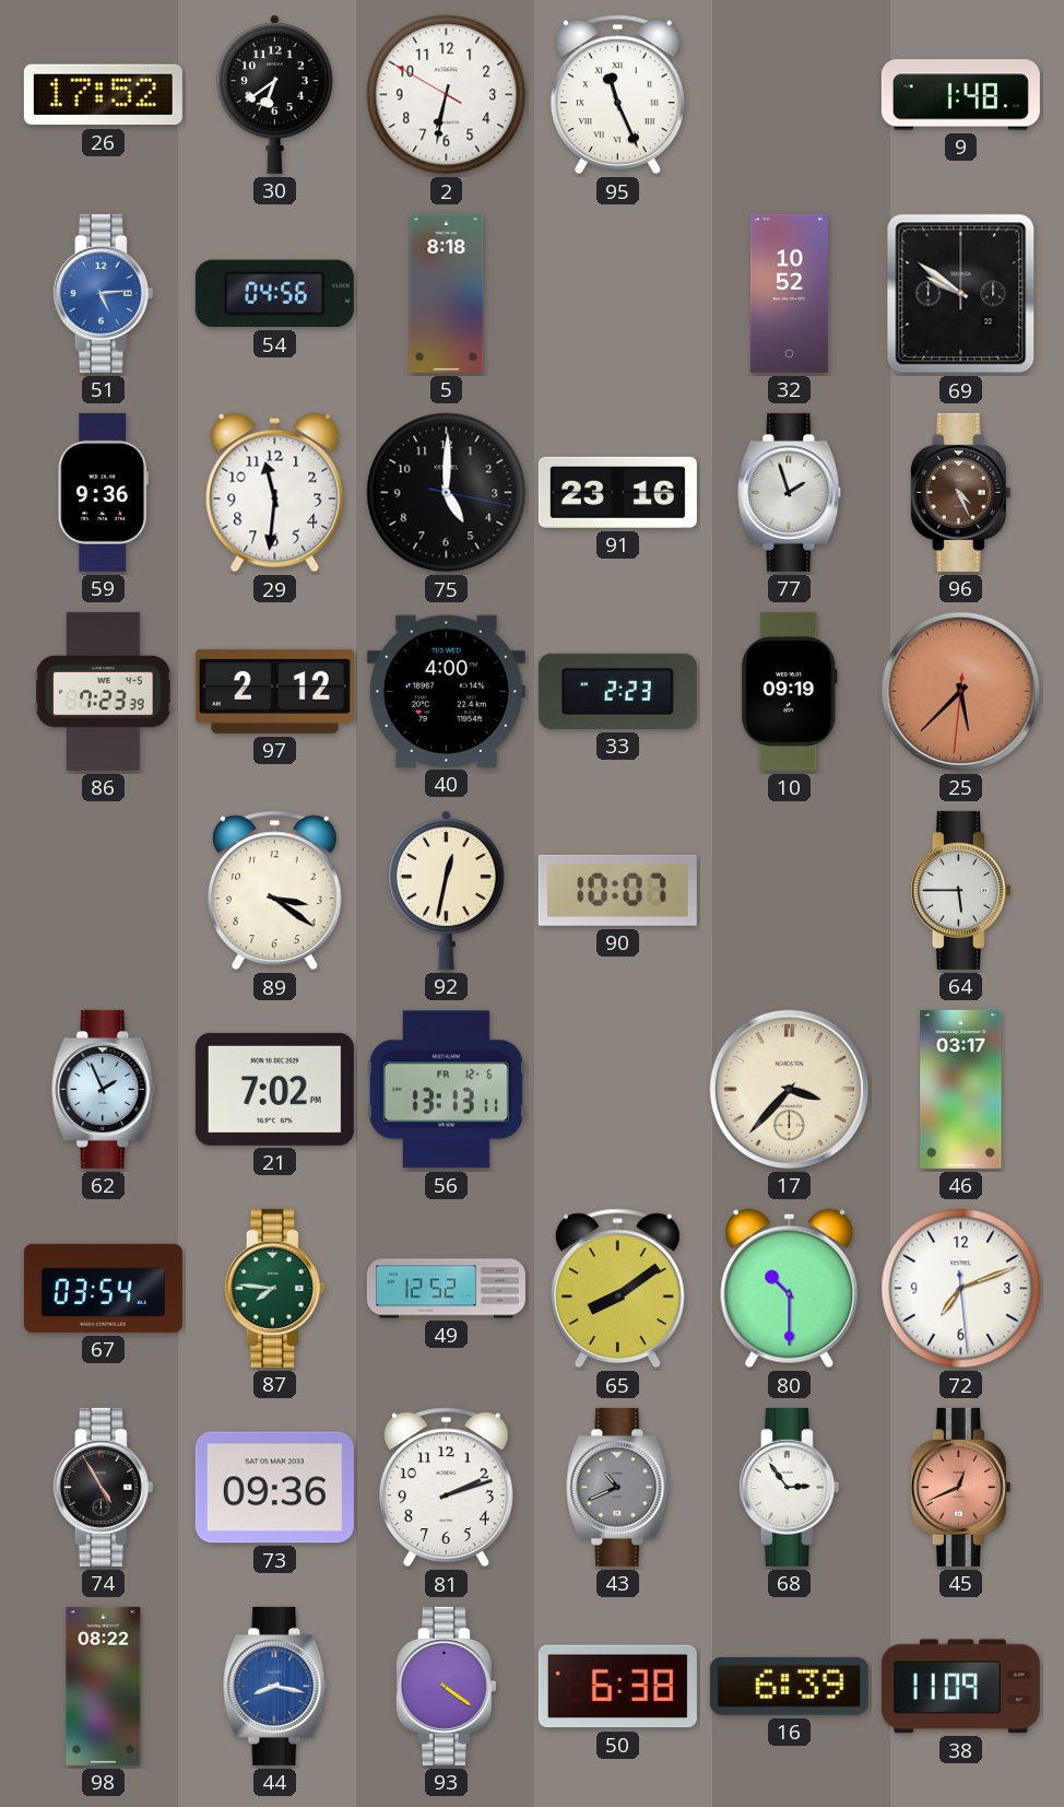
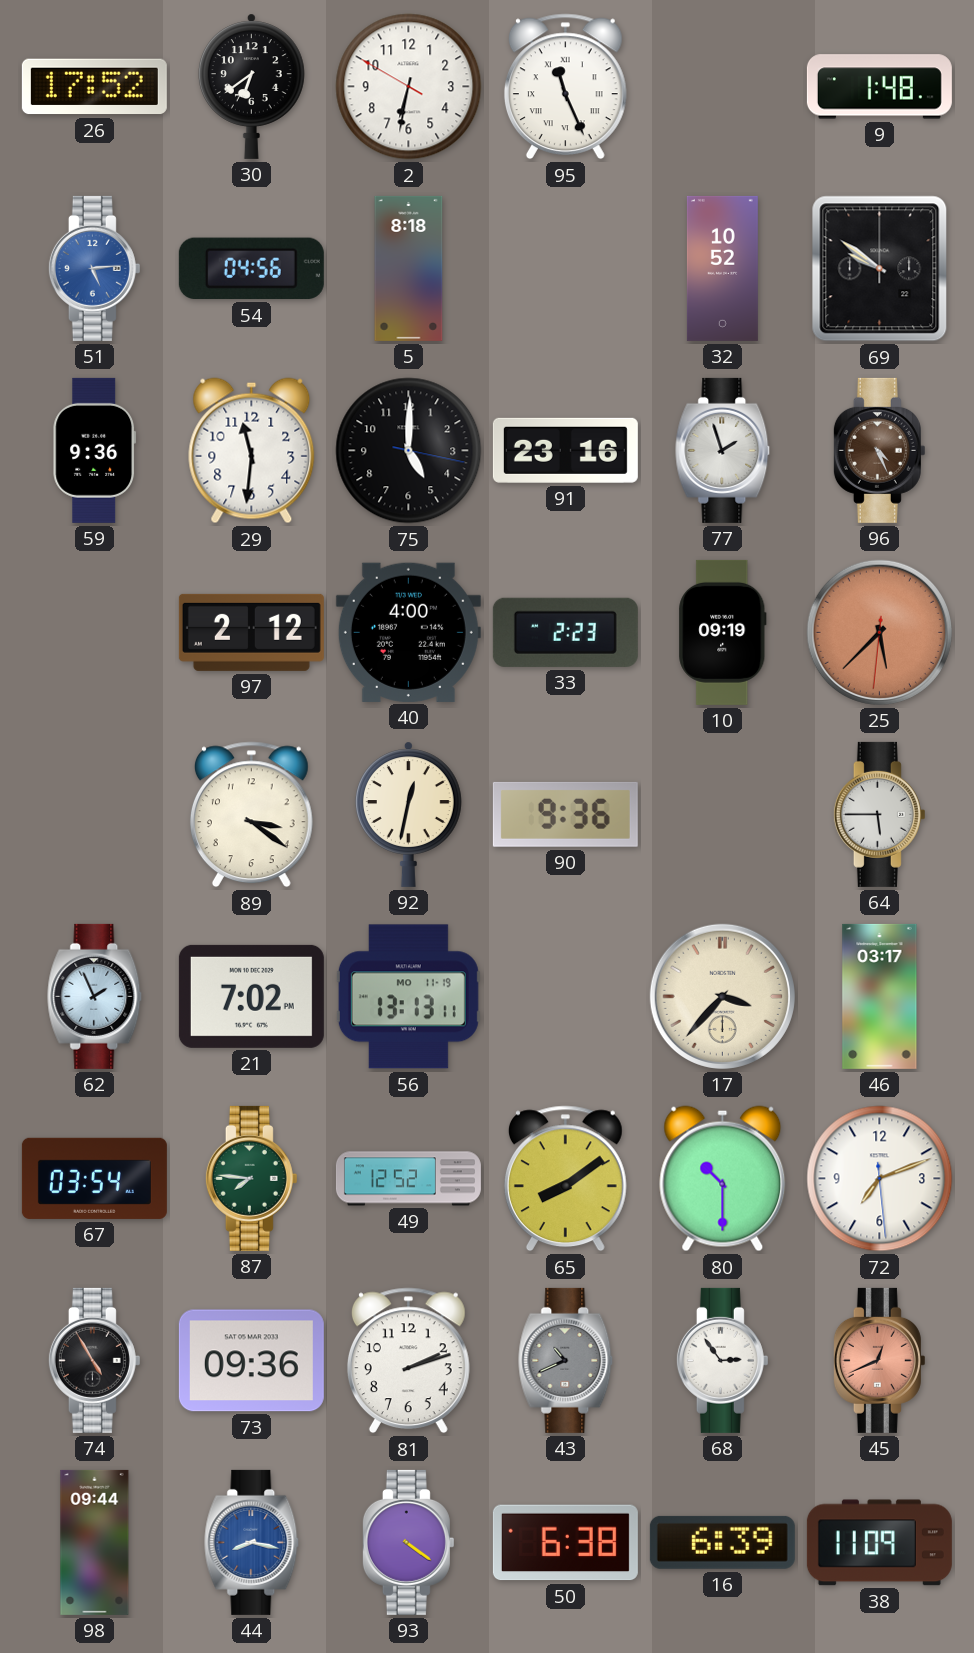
86: 7:23 -> none (104, 691)
90: 10:07 -> 9:36 (565, 814)
56 date: FR 12-6 -> MO 11-19 (408, 997)
98: 08:22 -> 09:44 (95, 1542)
